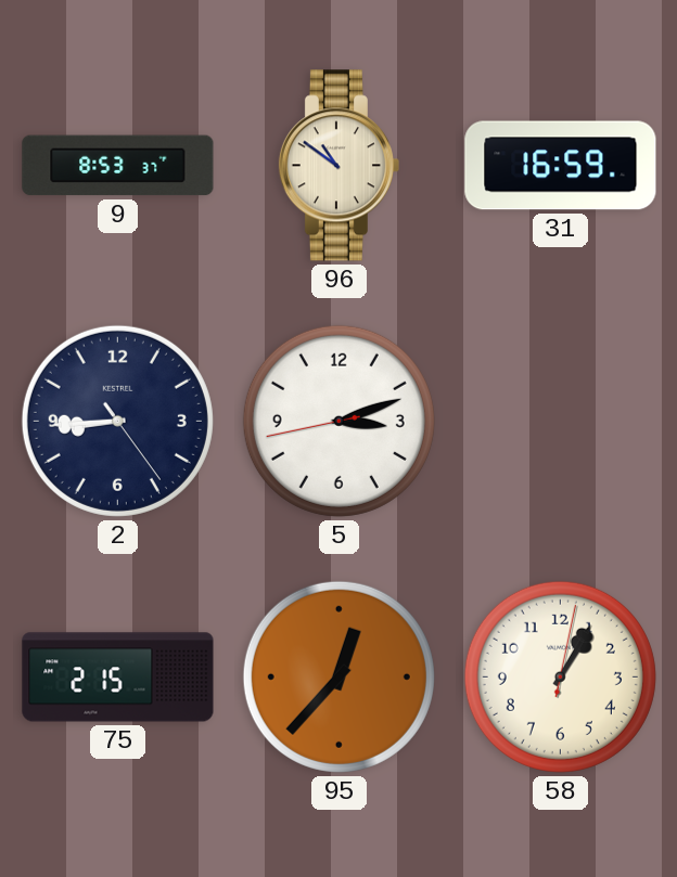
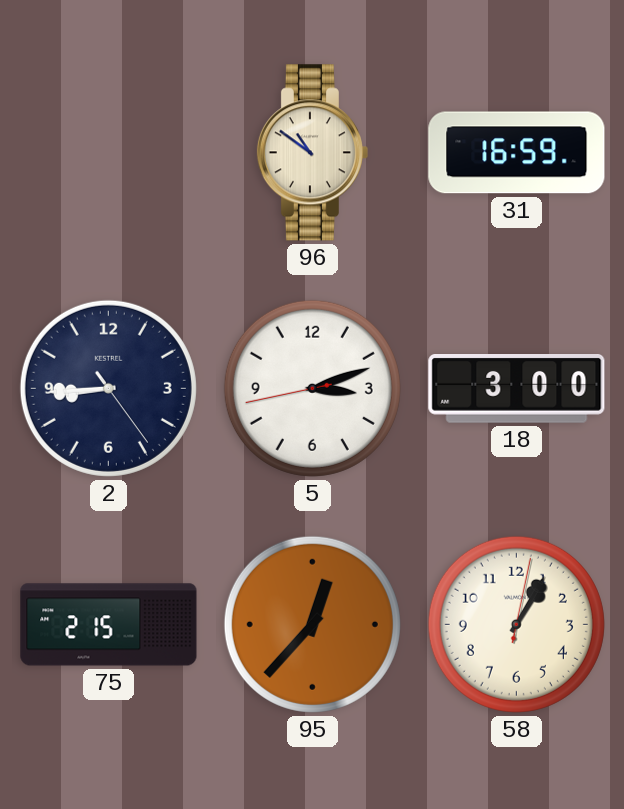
9: 8:53 -> none (118, 166)
18: none -> 3:00 (517, 389)
